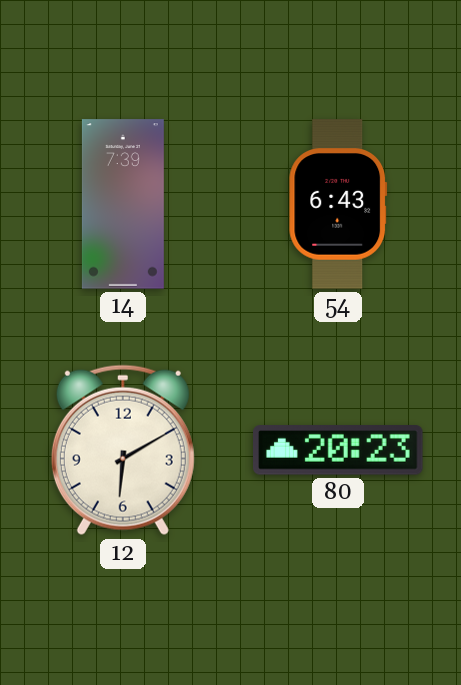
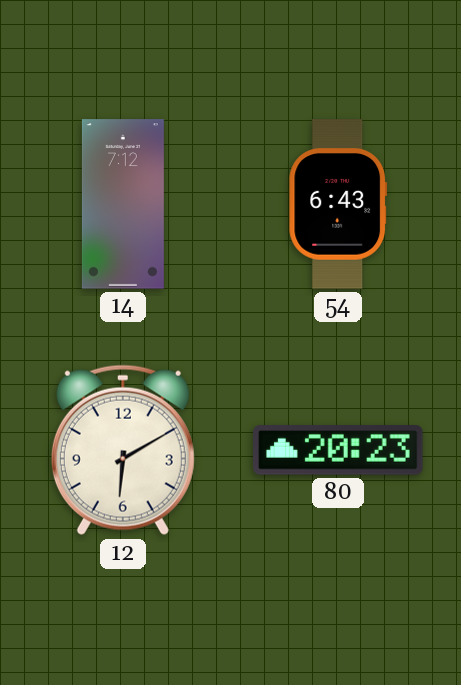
14: 7:39 -> 7:12 (123, 204)
